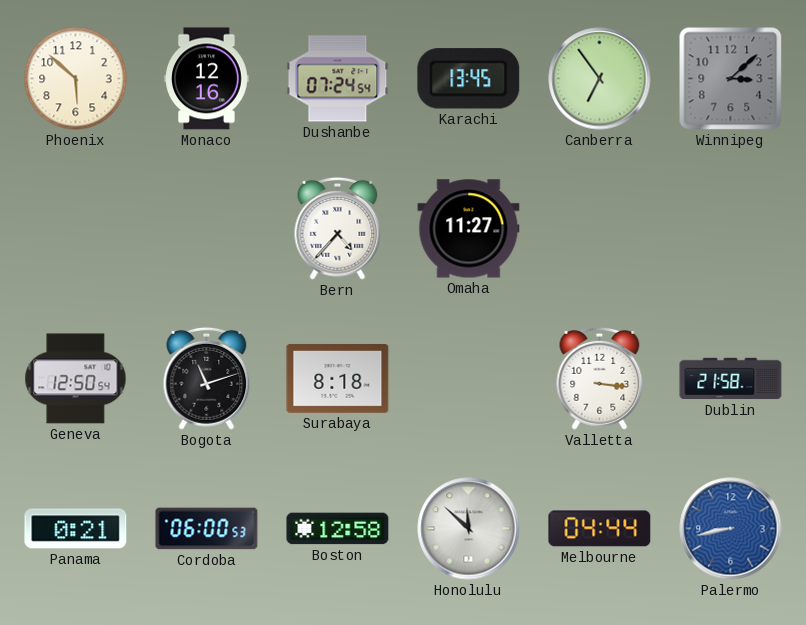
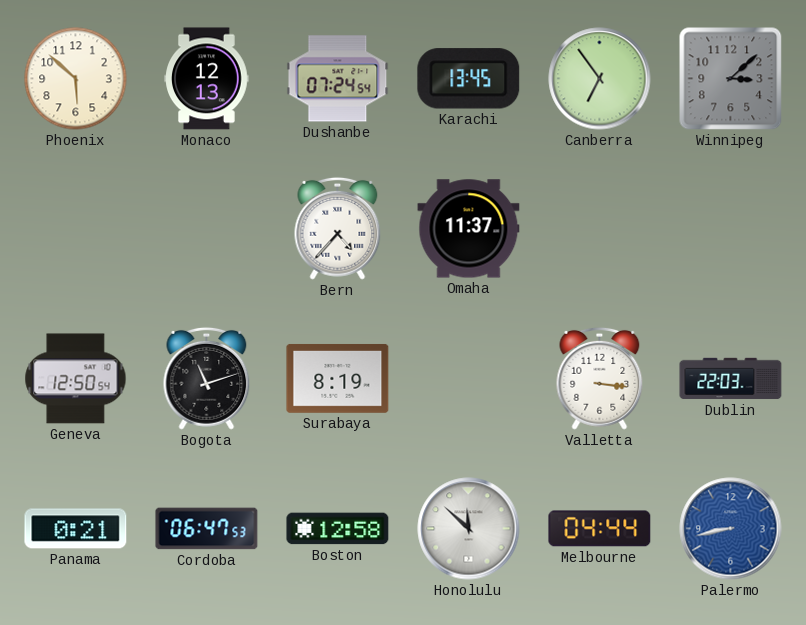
Monaco: 12:16 -> 12:13 (207, 79)
Omaha: 11:27 -> 11:37 (469, 229)
Surabaya: 8:18 -> 8:19 (338, 378)
Dublin: 21:58 -> 22:03 (731, 379)
Cordoba: 06:00 -> 06:47 (207, 529)
